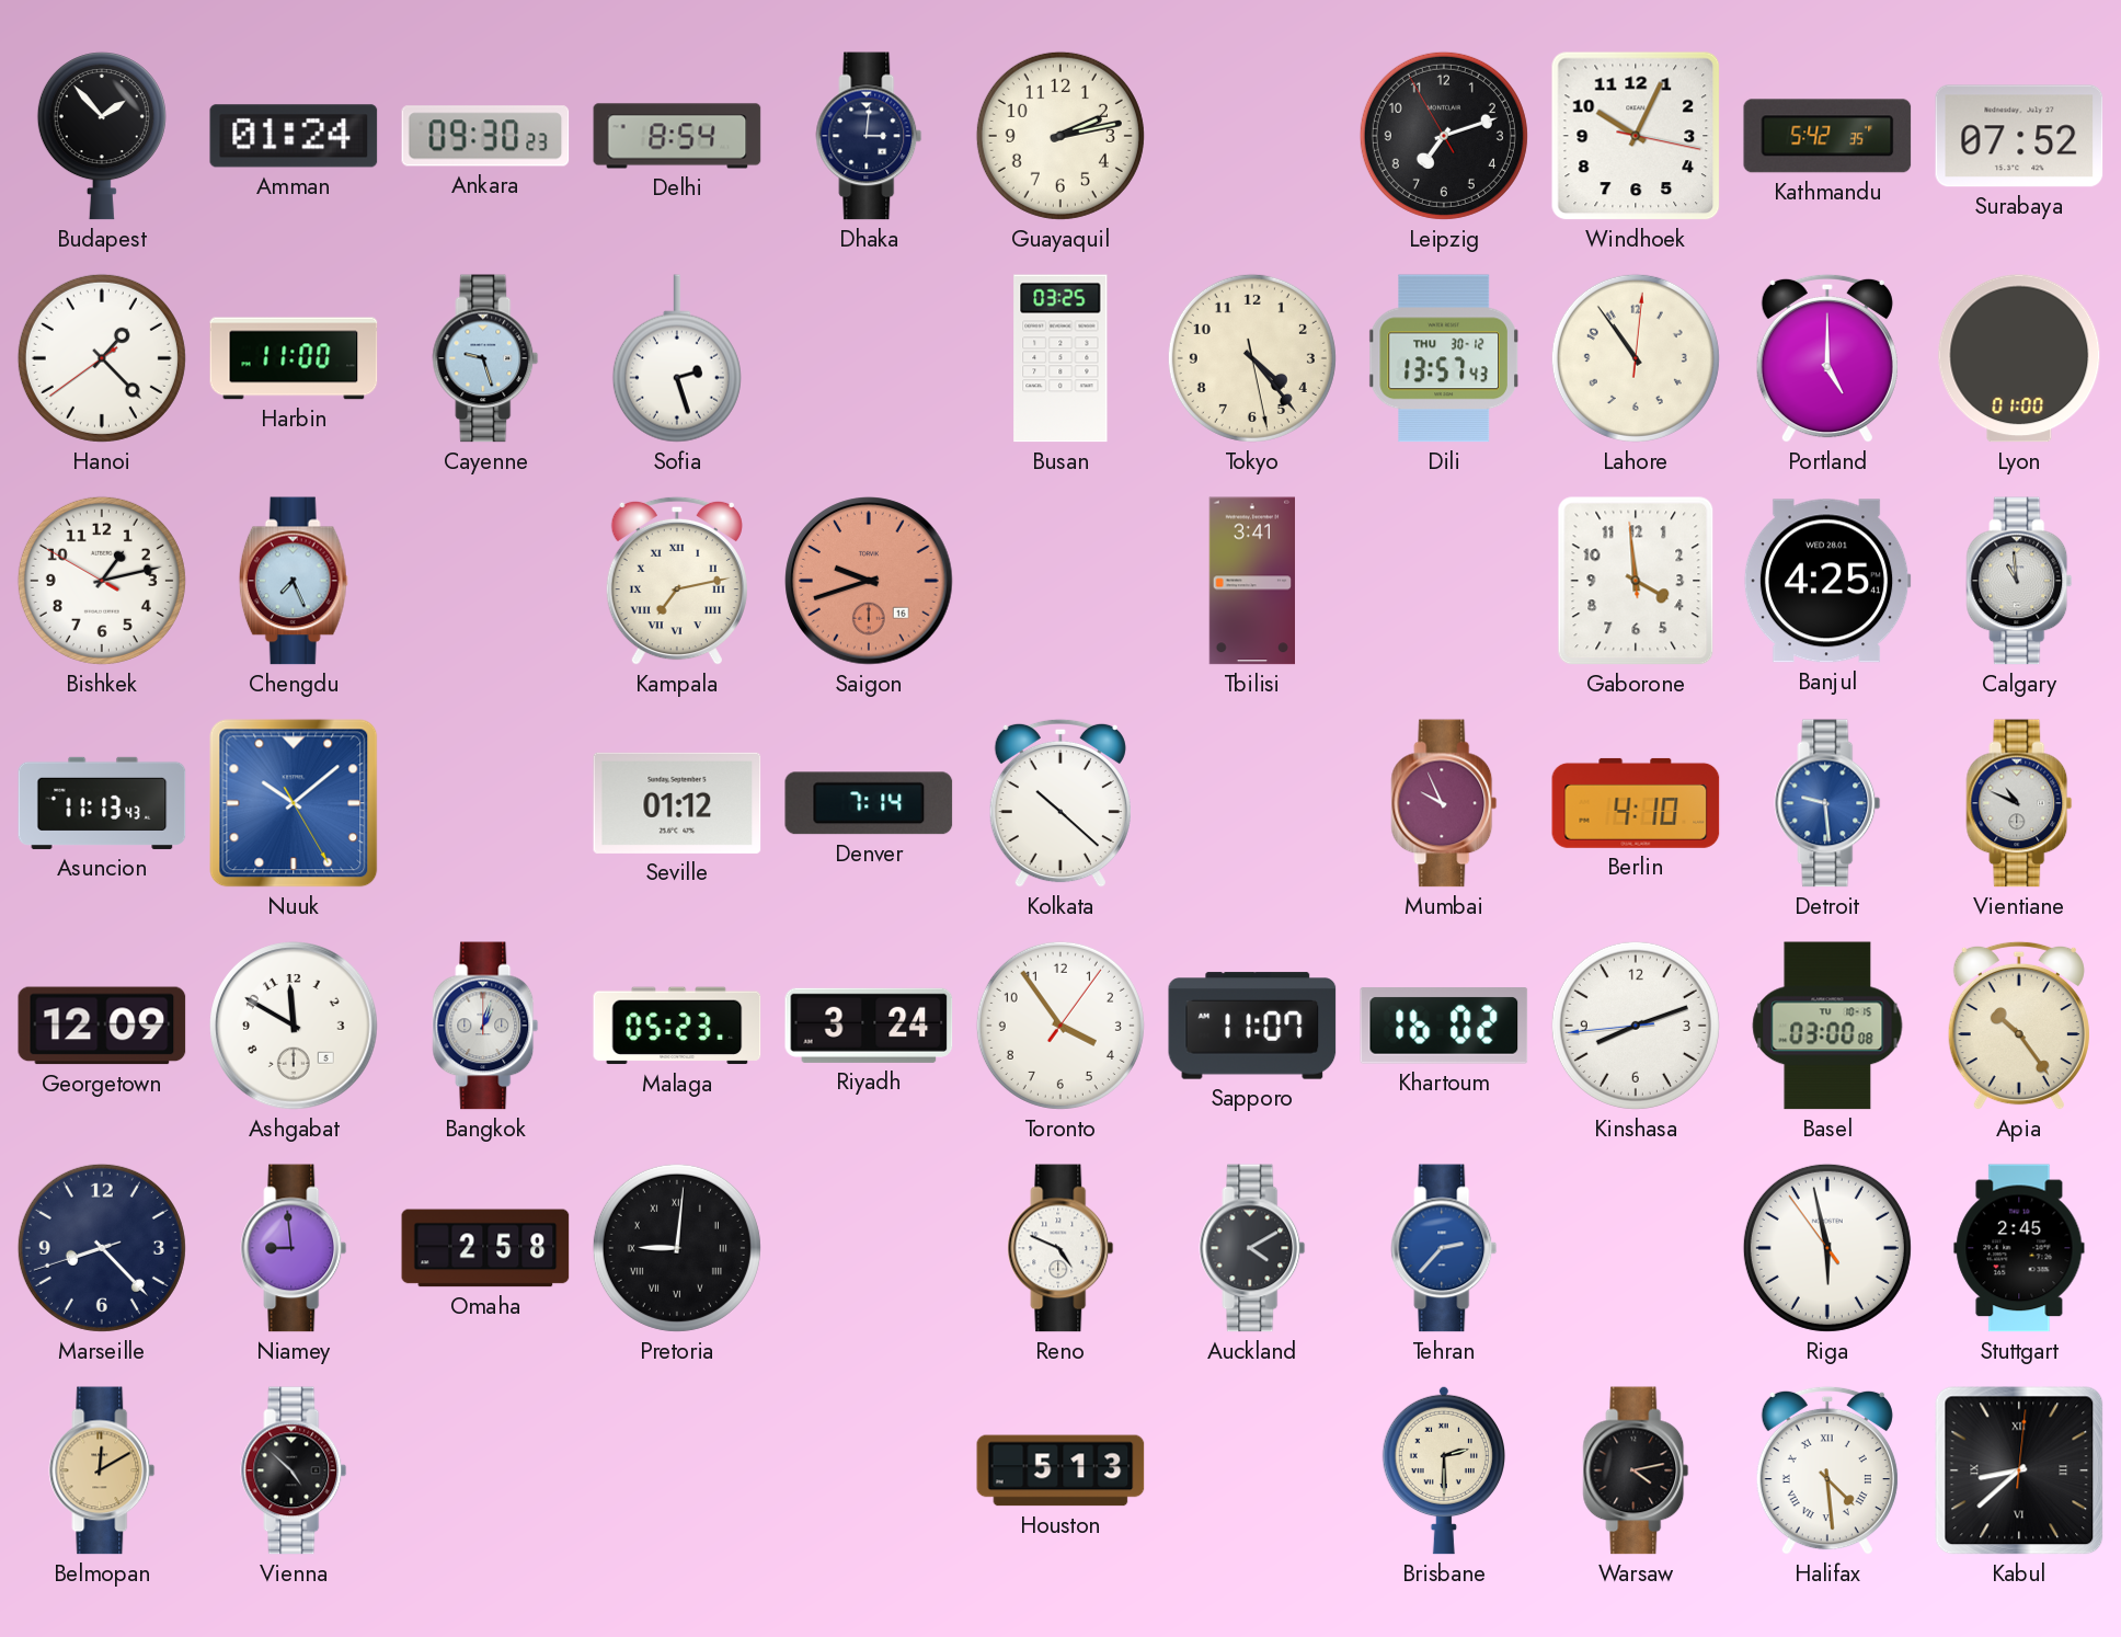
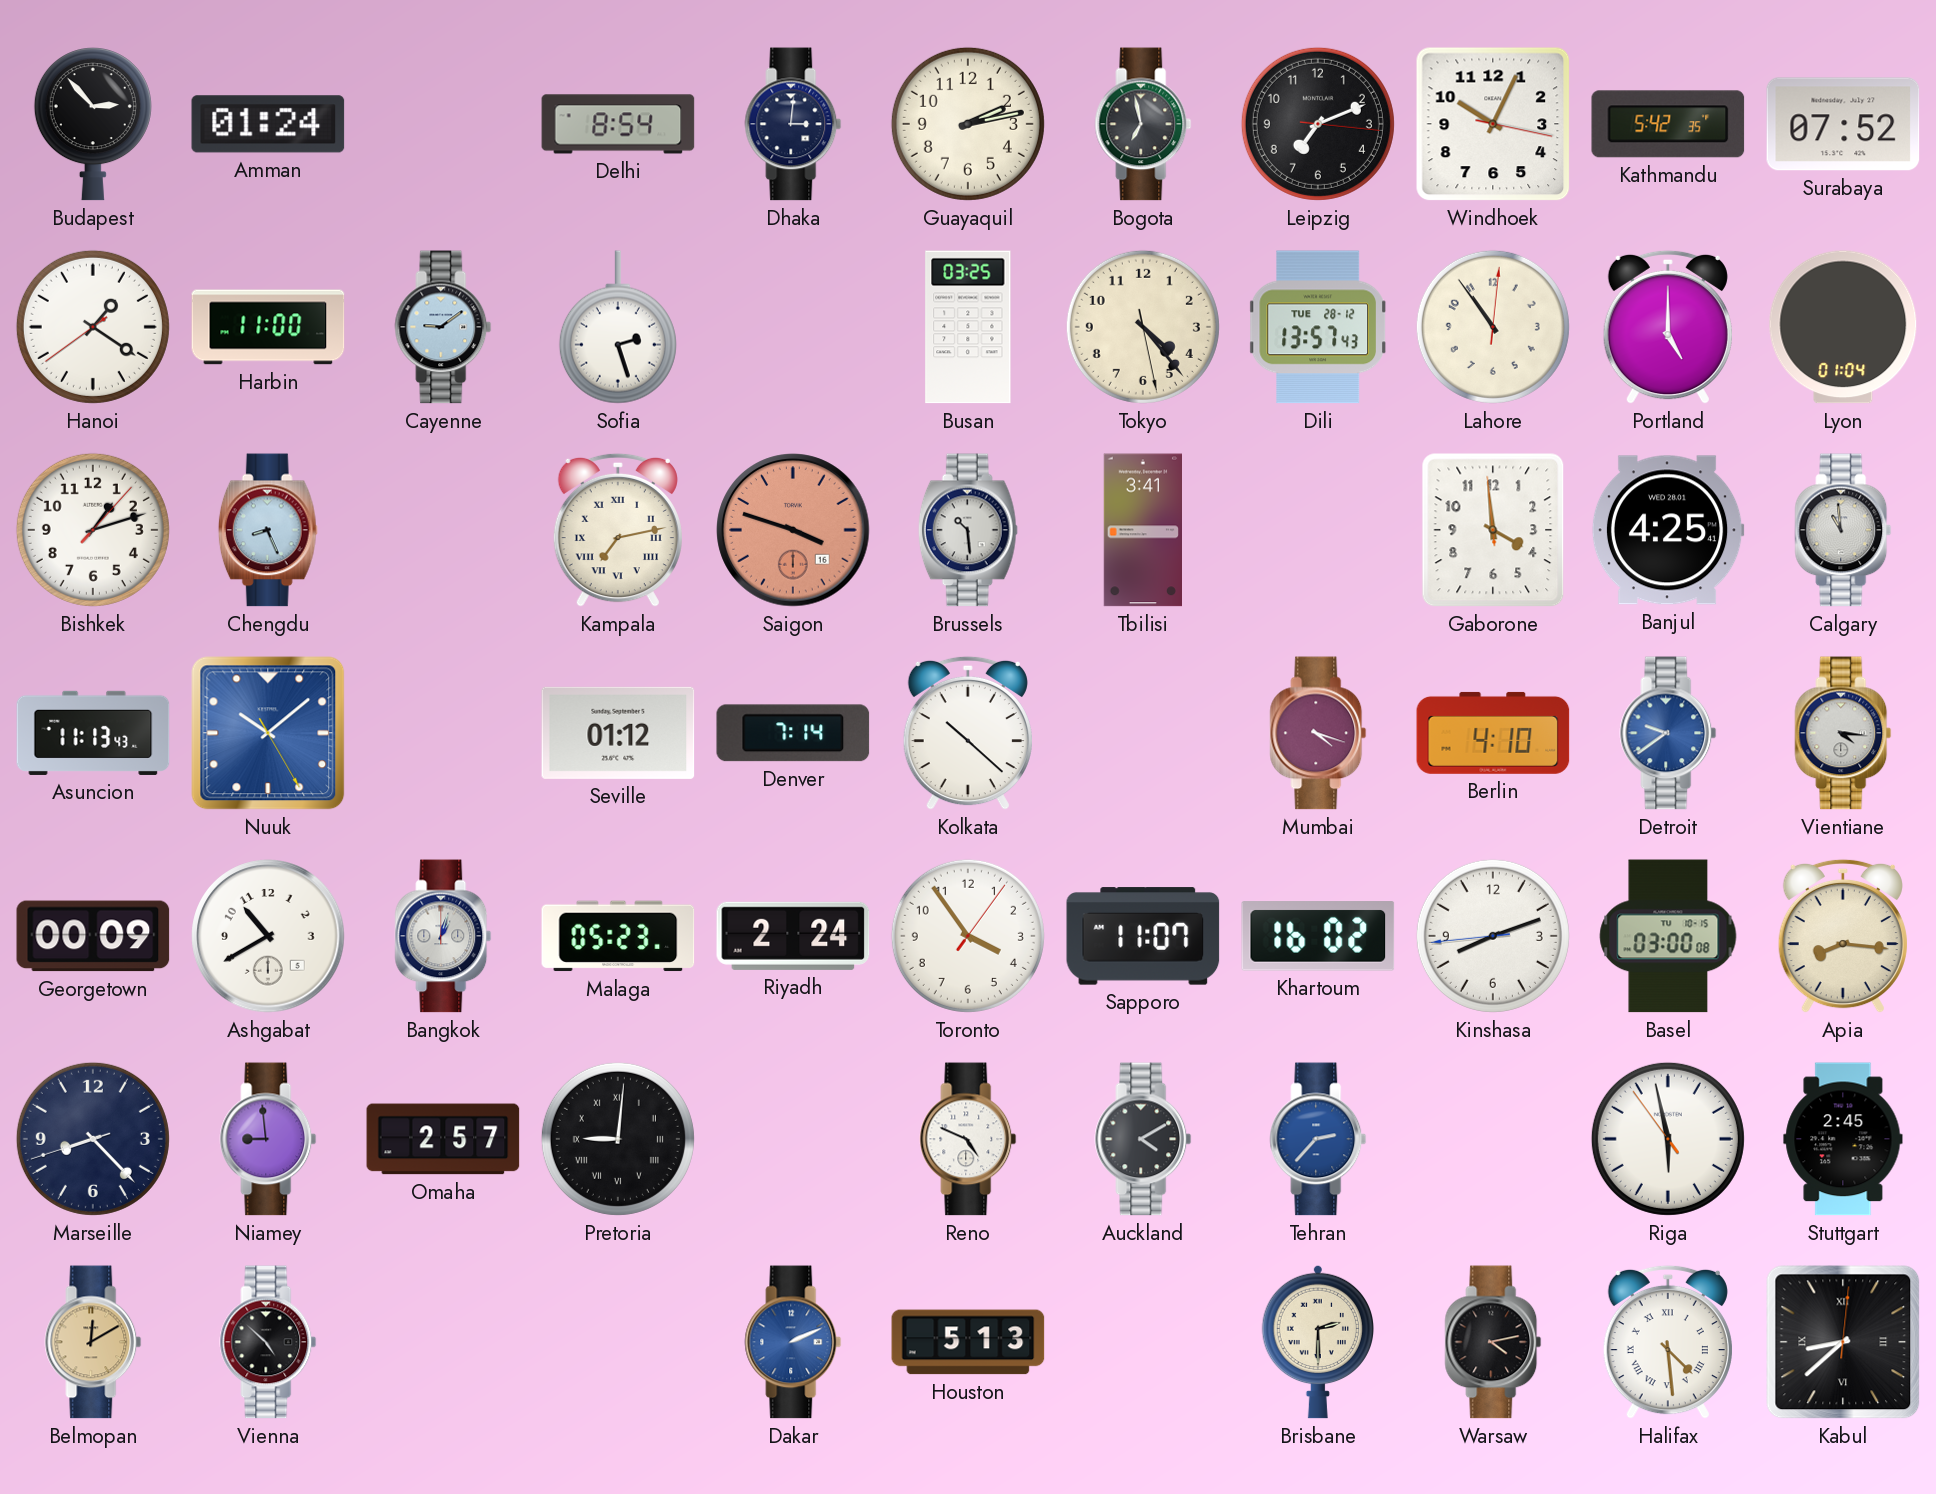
Budapest: 1:53 -> 2:53 (93, 124)
Ankara: 09:30 -> none (485, 136)
Bogota: none -> 6:58 (1143, 124)
Leipzig: 7:11:55 -> 7:11:16 (1318, 124)
Hanoi: 1:22 -> 1:20 (93, 327)
Cayenne: 9:27 -> 9:09 (443, 327)
Dili date: THU 30-12 -> TUE 28-12 (1318, 327)
Lyon: 01:00 -> 01:04 (1843, 327)
Bishkek: 1:12:50 -> 1:12:07 (93, 530)
Chengdu: 7:26 -> 8:26 (268, 530)
Saigon: 9:42 -> 3:48 (793, 530)
Brussels: none -> 10:29 (968, 530)
Mumbai: 9:56 -> 4:18 (1318, 733)
Detroit: 9:29 -> 9:39 (1668, 733)
Vientiane: 10:49 -> 4:16 (1843, 733)
Georgetown: 12:09 -> 00:09 (93, 936)
Ashgabat: 11:50 -> 10:40 (268, 936)
Riyadh: 3:24 -> 2:24 (793, 936)
Apia: 10:24 -> 8:16 (1843, 936)
Omaha: 2:58 -> 2:57 (443, 1139)
Dakar: none -> 2:11 (793, 1342)
